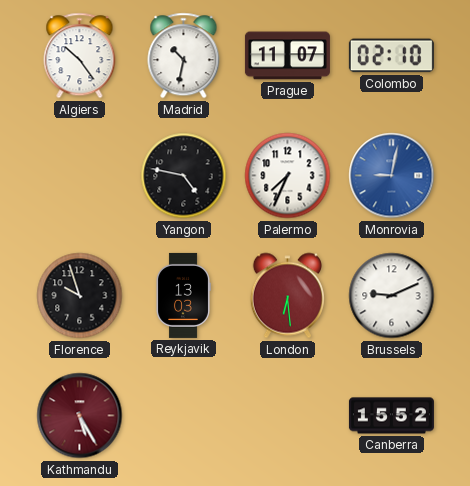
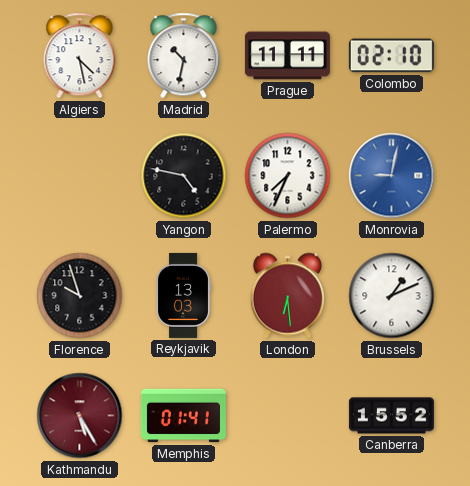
Algiers: 10:24 -> 4:28 (80, 56)
Prague: 11:07 -> 11:11 (287, 56)
Brussels: 9:11 -> 1:11 (392, 296)
Memphis: none -> 01:41 (183, 416)
